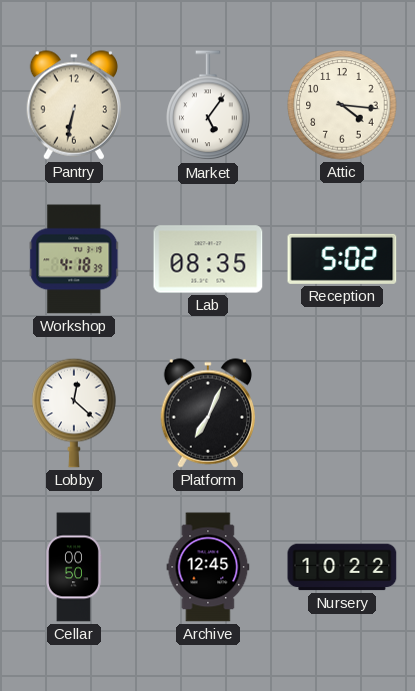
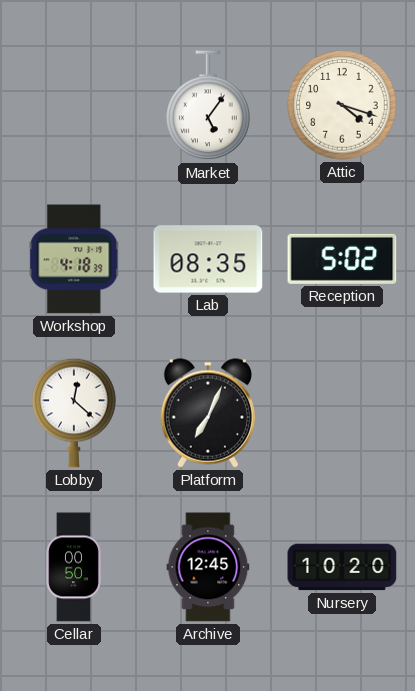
Pantry: 6:32 -> none (73, 105)
Attic: 4:16 -> 4:18 (342, 105)
Nursery: 10:22 -> 10:20 (342, 567)
